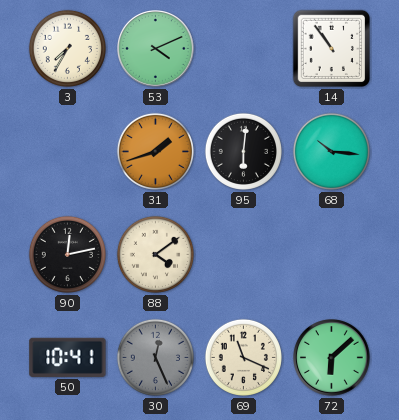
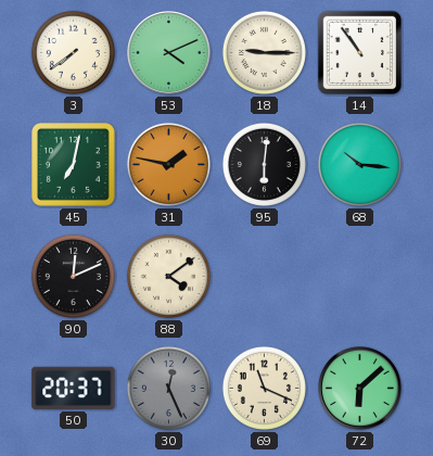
3: 7:35 -> 7:39 (73, 52)
18: none -> 9:15 (264, 52)
45: none -> 7:02 (74, 165)
31: 1:42 -> 1:47 (168, 164)
90: 12:13 -> 12:11 (73, 276)
50: 10:41 -> 20:37 (74, 388)
